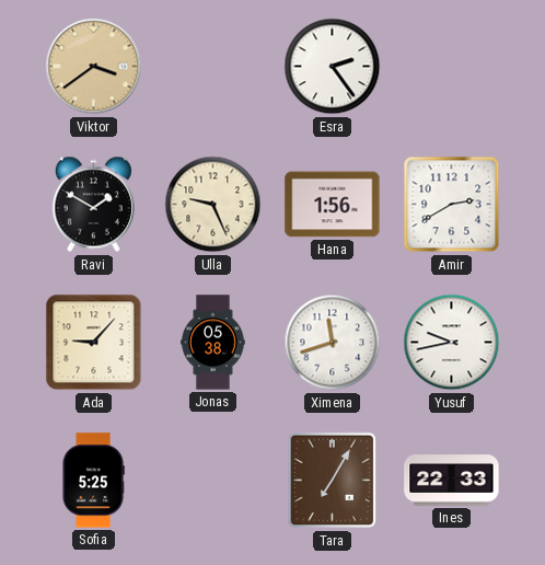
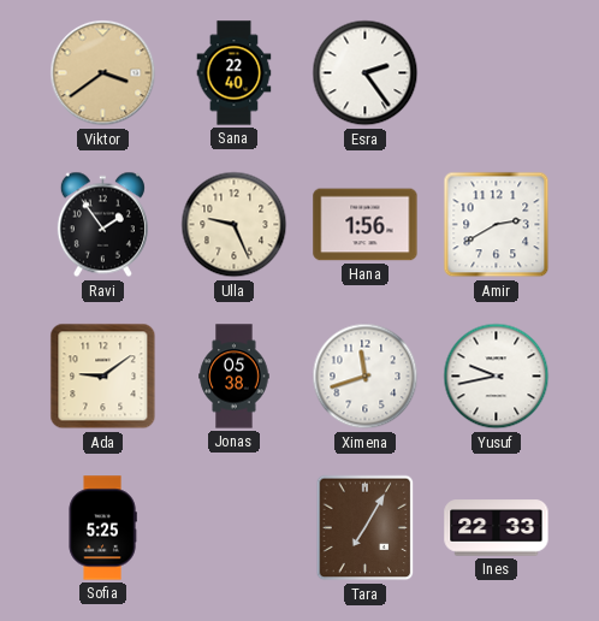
Sana: none -> 22:40 (235, 73)
Ravi: 1:50 -> 1:54 (102, 225)
Ada: 9:07 -> 9:09 (103, 377)
